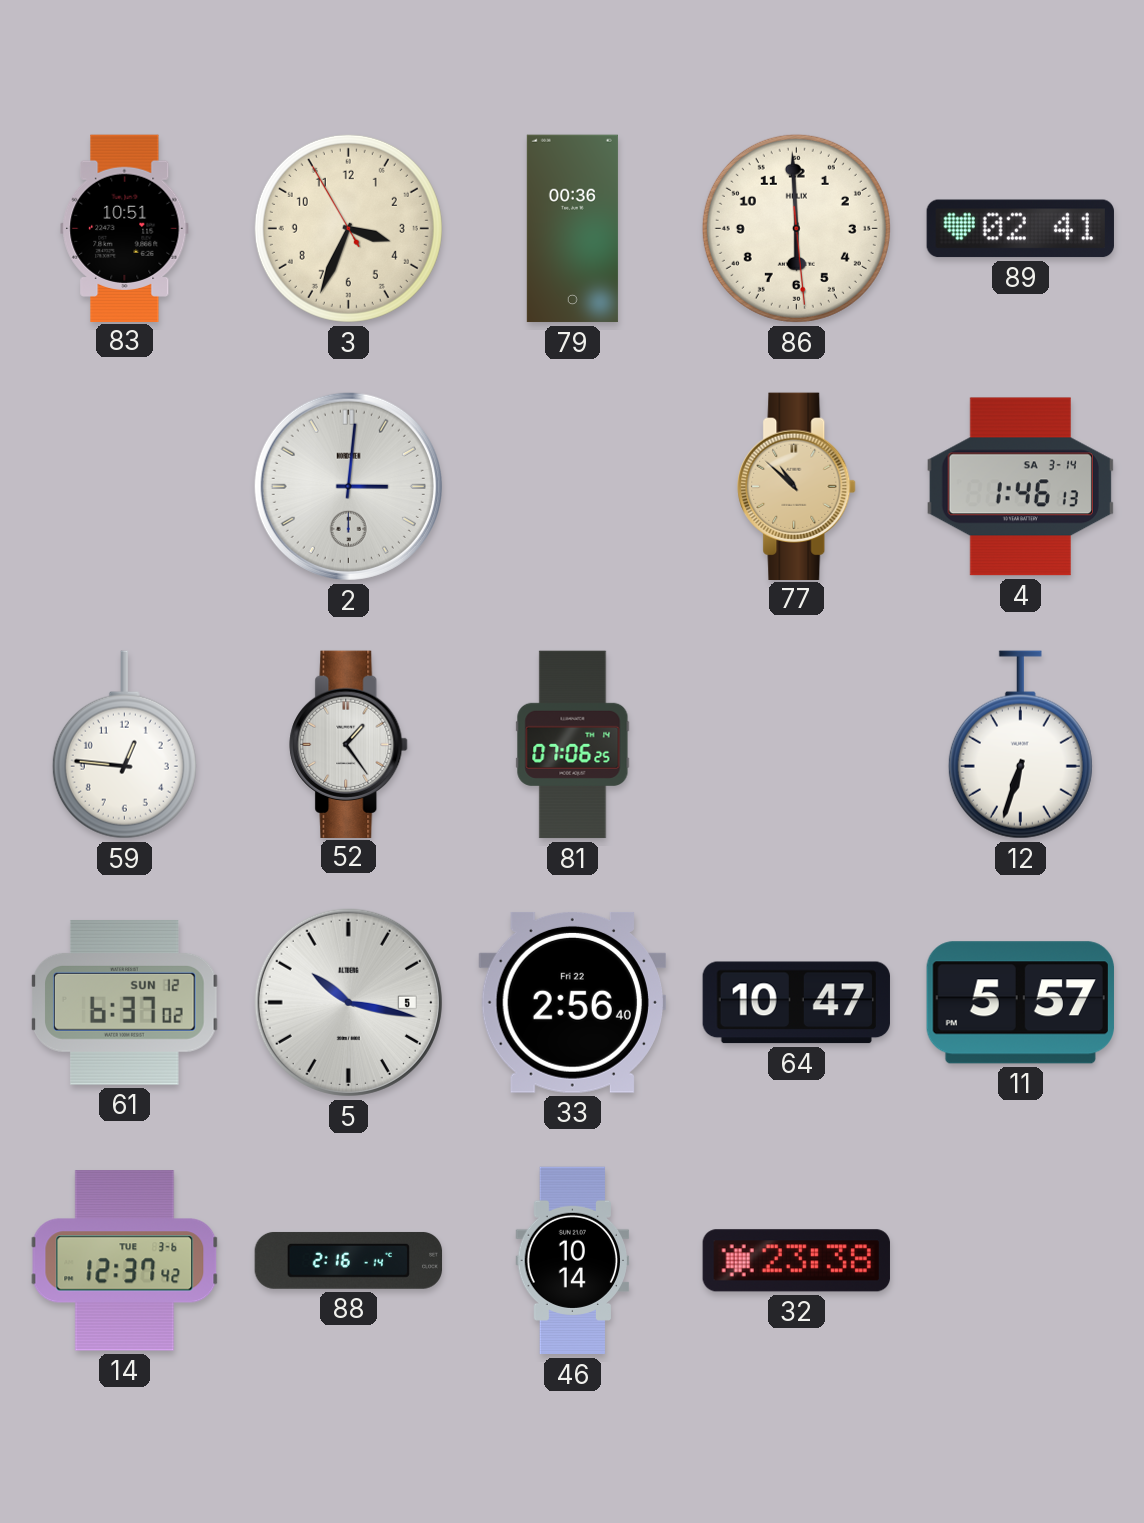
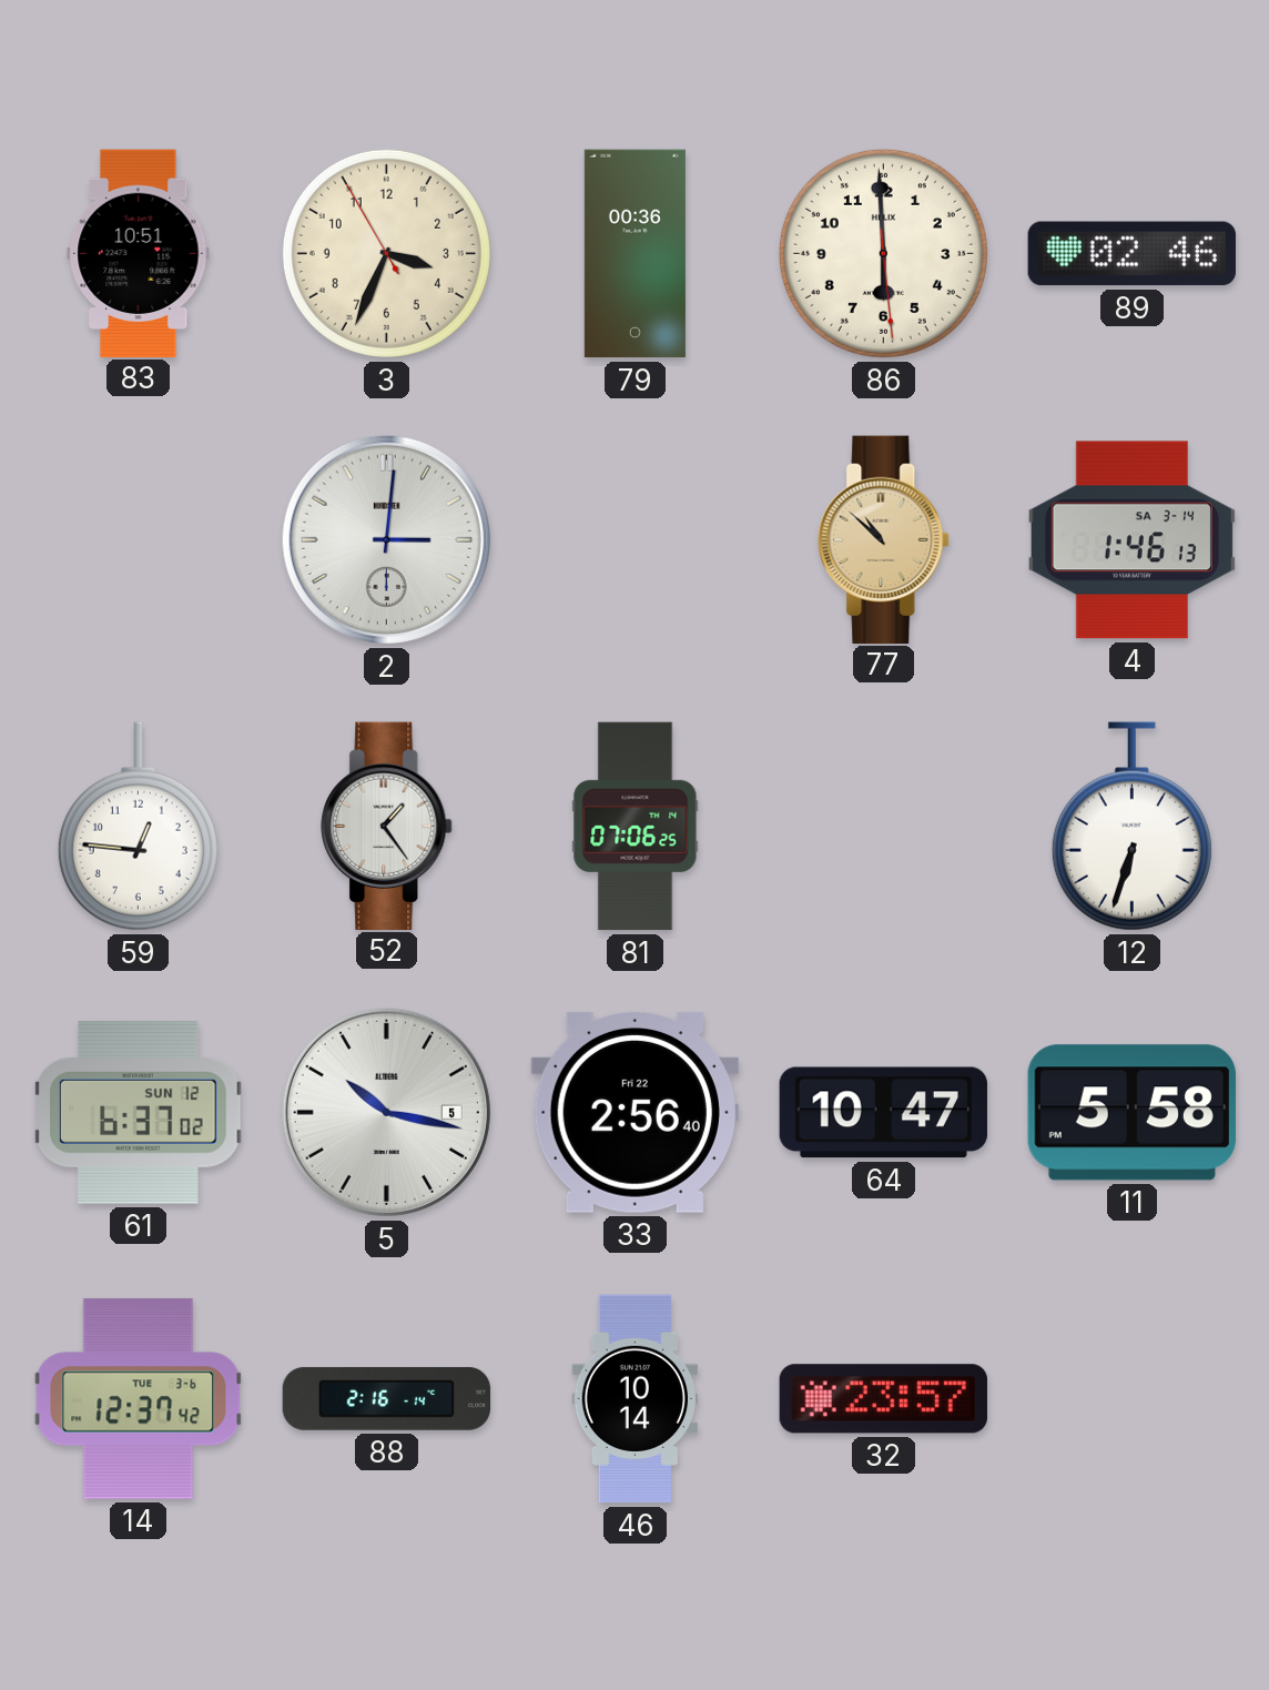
89: 02:41 -> 02:46 (1131, 254)
11: 5:57 -> 5:58 (1131, 1113)
32: 23:38 -> 23:57 (883, 1399)
